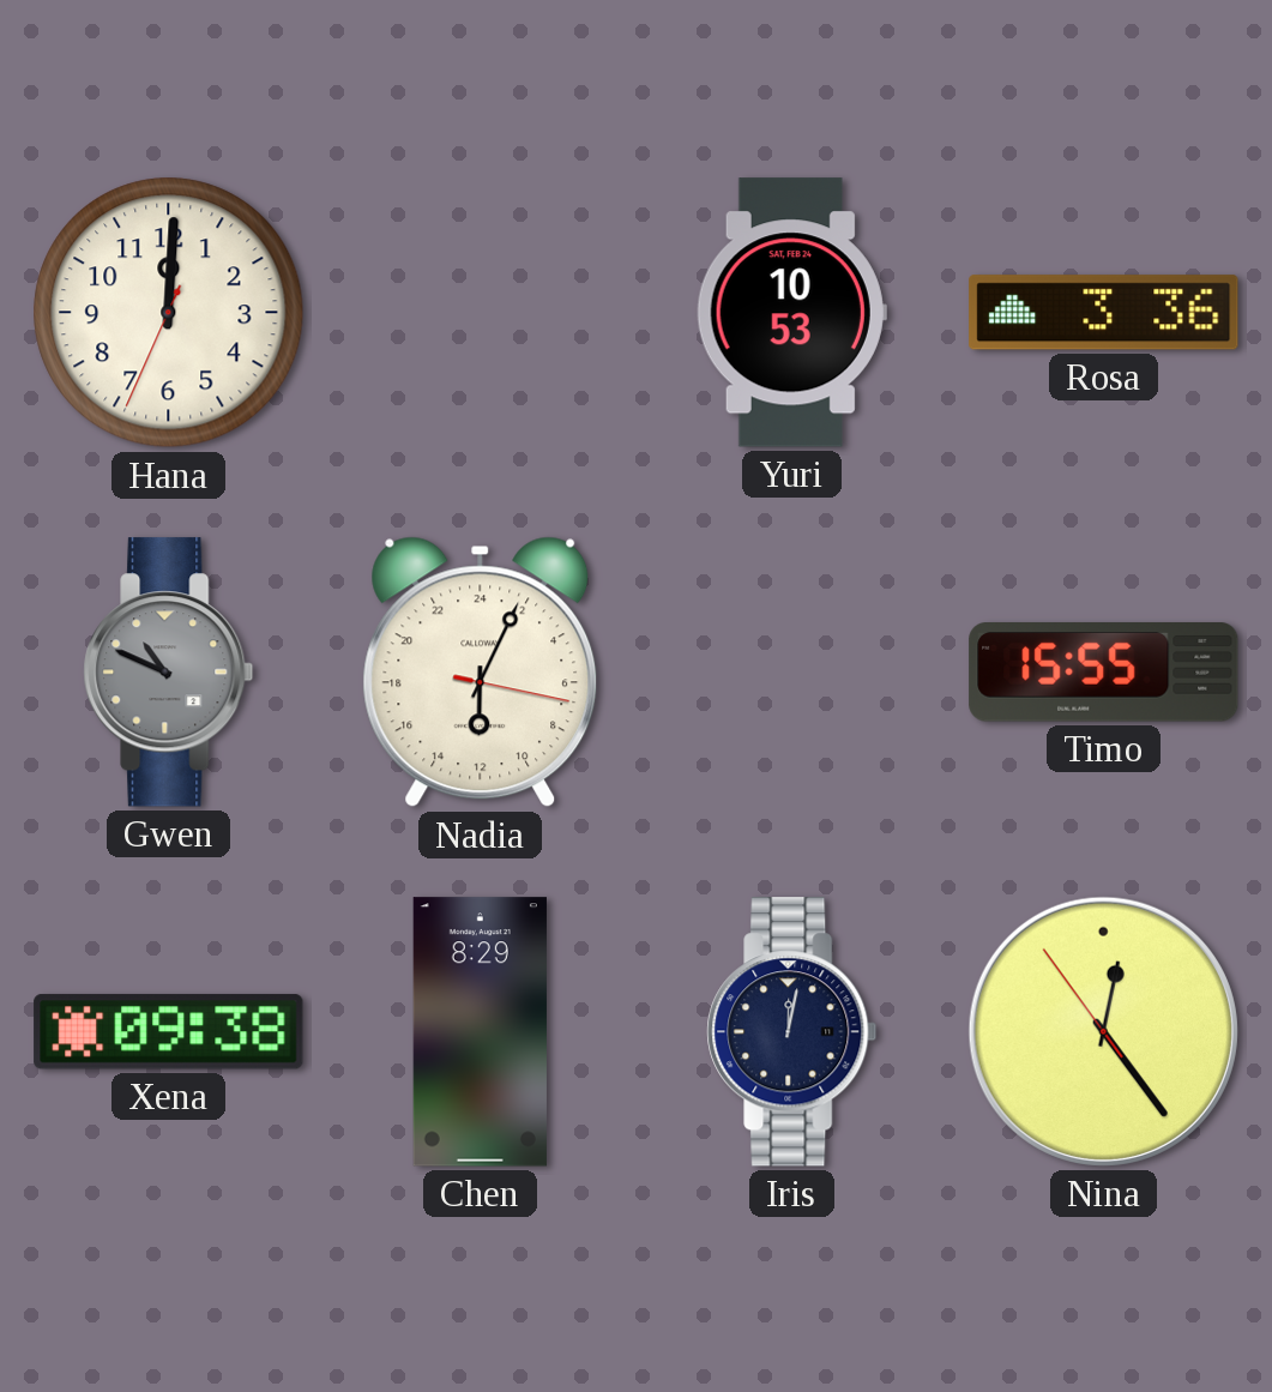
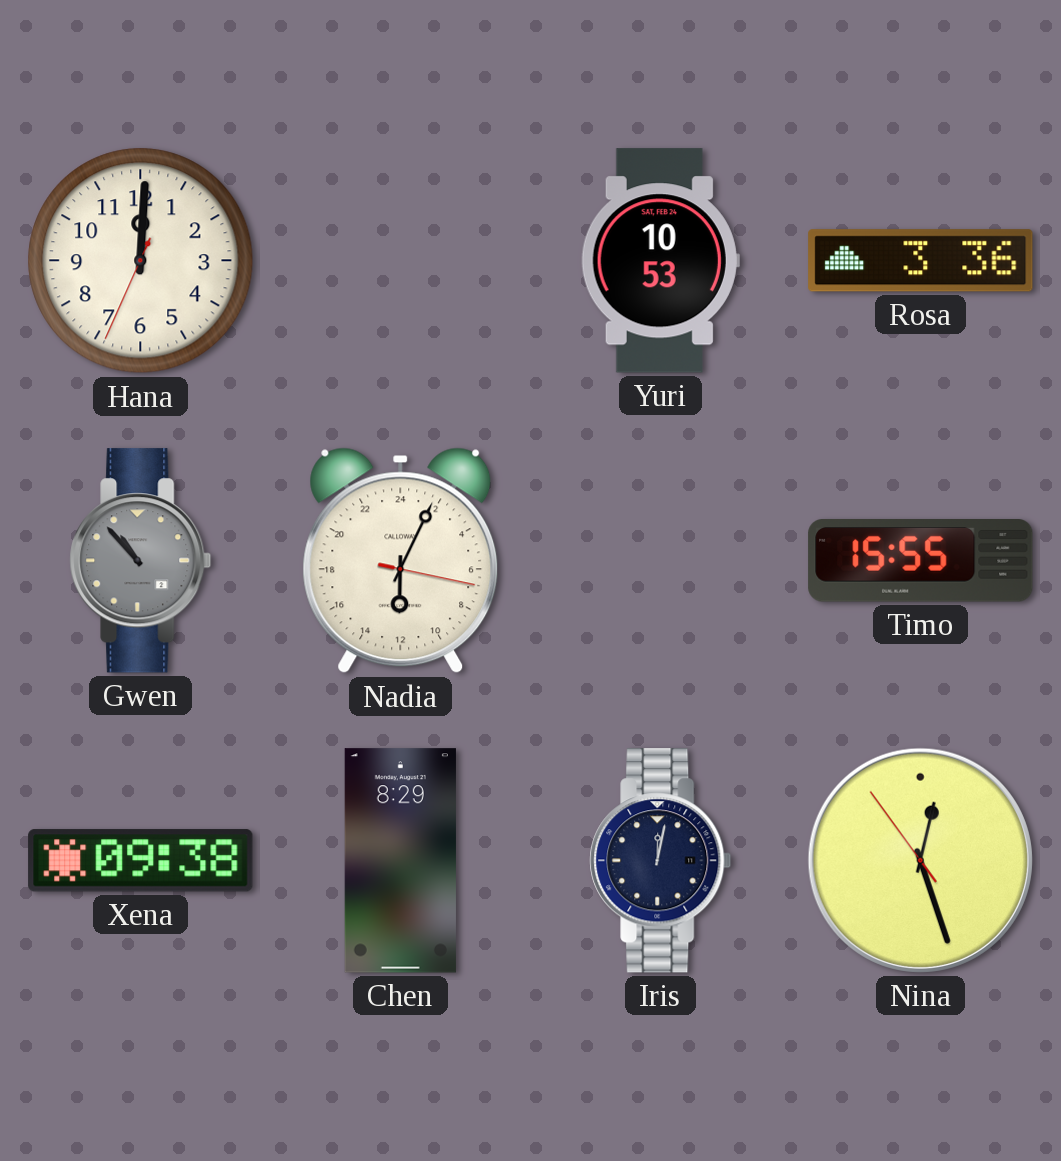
Gwen: 10:49 -> 10:53 (141, 561)
Nina: 12:23 -> 12:26 (920, 860)
